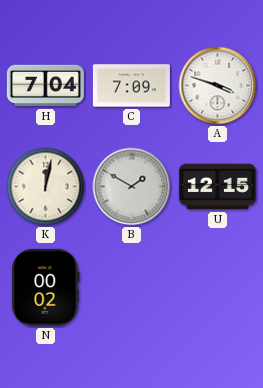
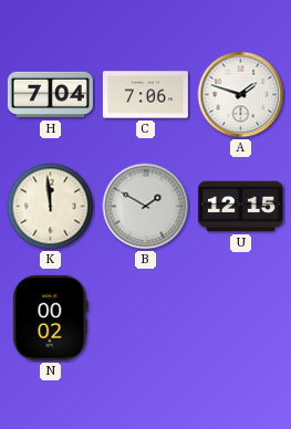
C: 7:09 -> 7:06 (145, 95)
A: 3:48 -> 1:48 (241, 95)
K: 12:02 -> 11:59 (51, 207)
